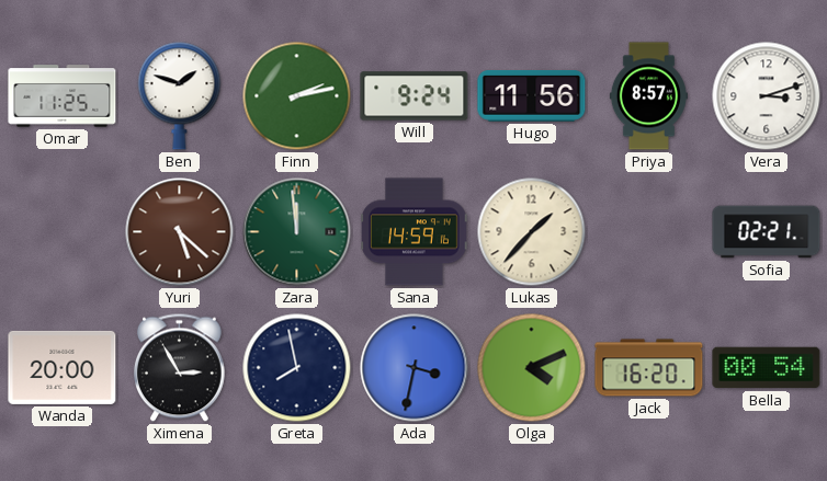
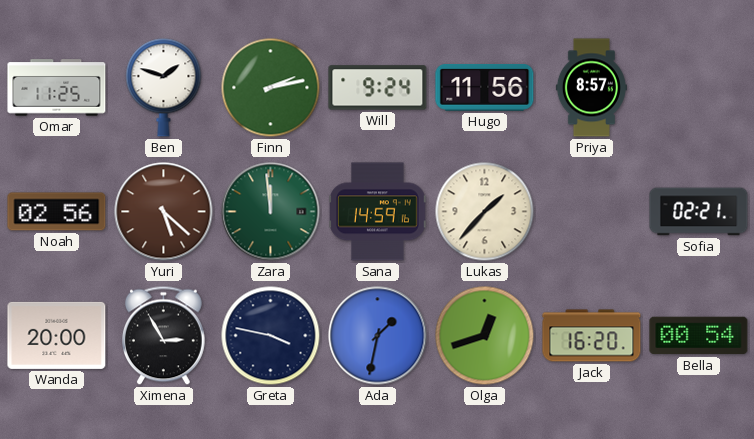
Vera: 3:12 -> none (767, 96)
Noah: none -> 02:56 (57, 212)
Greta: 7:58 -> 3:47 (271, 336)
Ada: 3:32 -> 1:32 (378, 336)
Olga: 4:11 -> 12:42 (485, 336)
